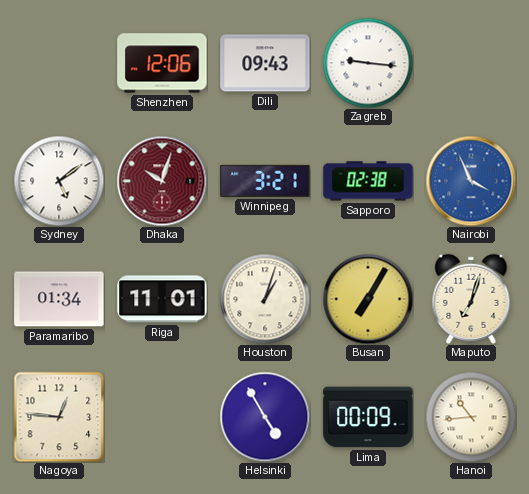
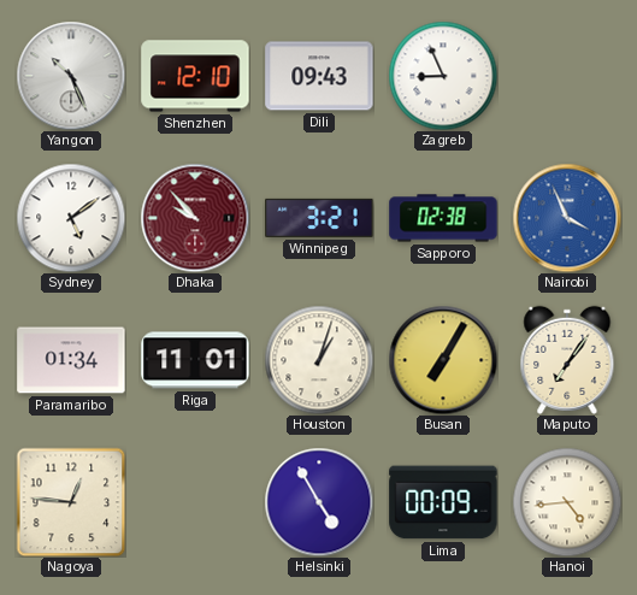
Yangon: none -> 10:26 (71, 76)
Shenzhen: 12:06 -> 12:10 (195, 76)
Zagreb: 9:16 -> 8:56 (443, 76)
Dhaka: 10:03 -> 9:53 (195, 218)
Maputo: 7:03 -> 7:06 (567, 360)
Hanoi: 10:44 -> 4:44 (567, 502)
